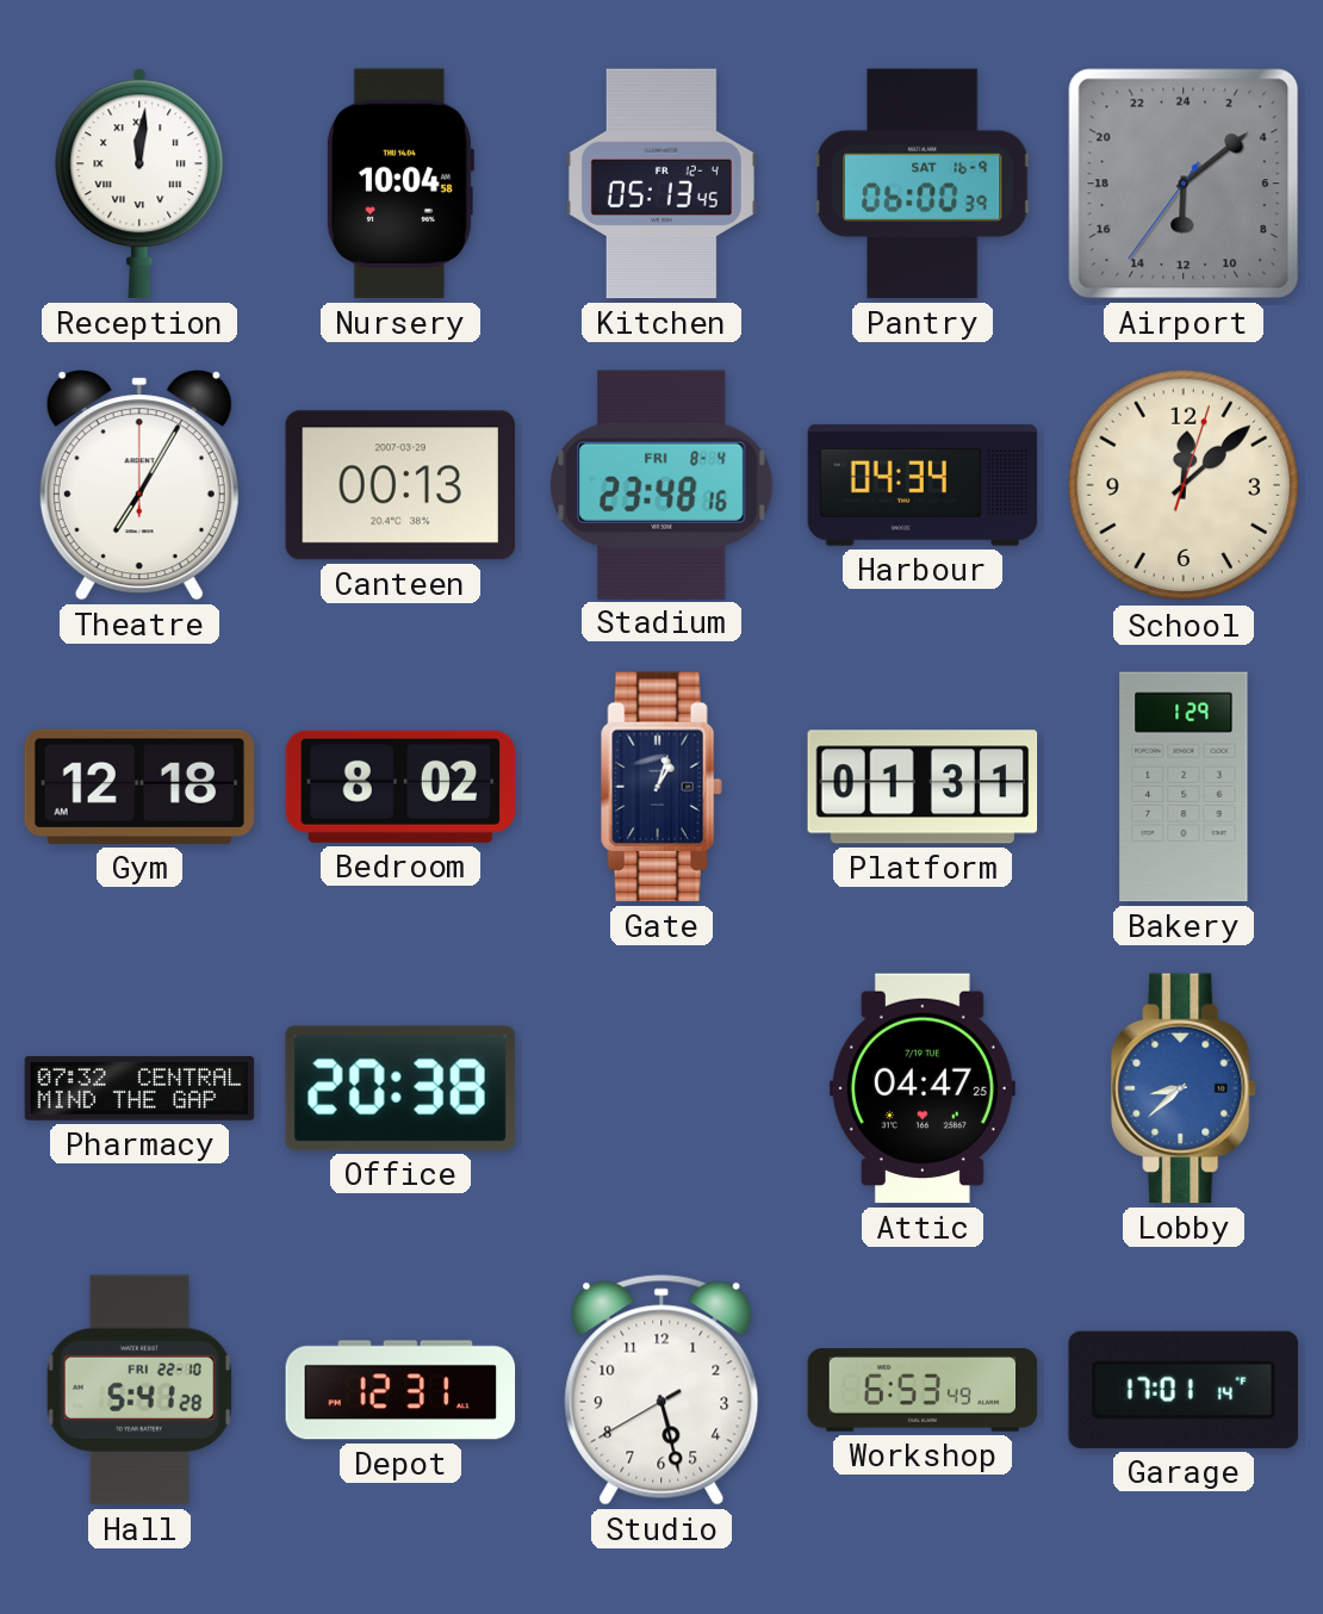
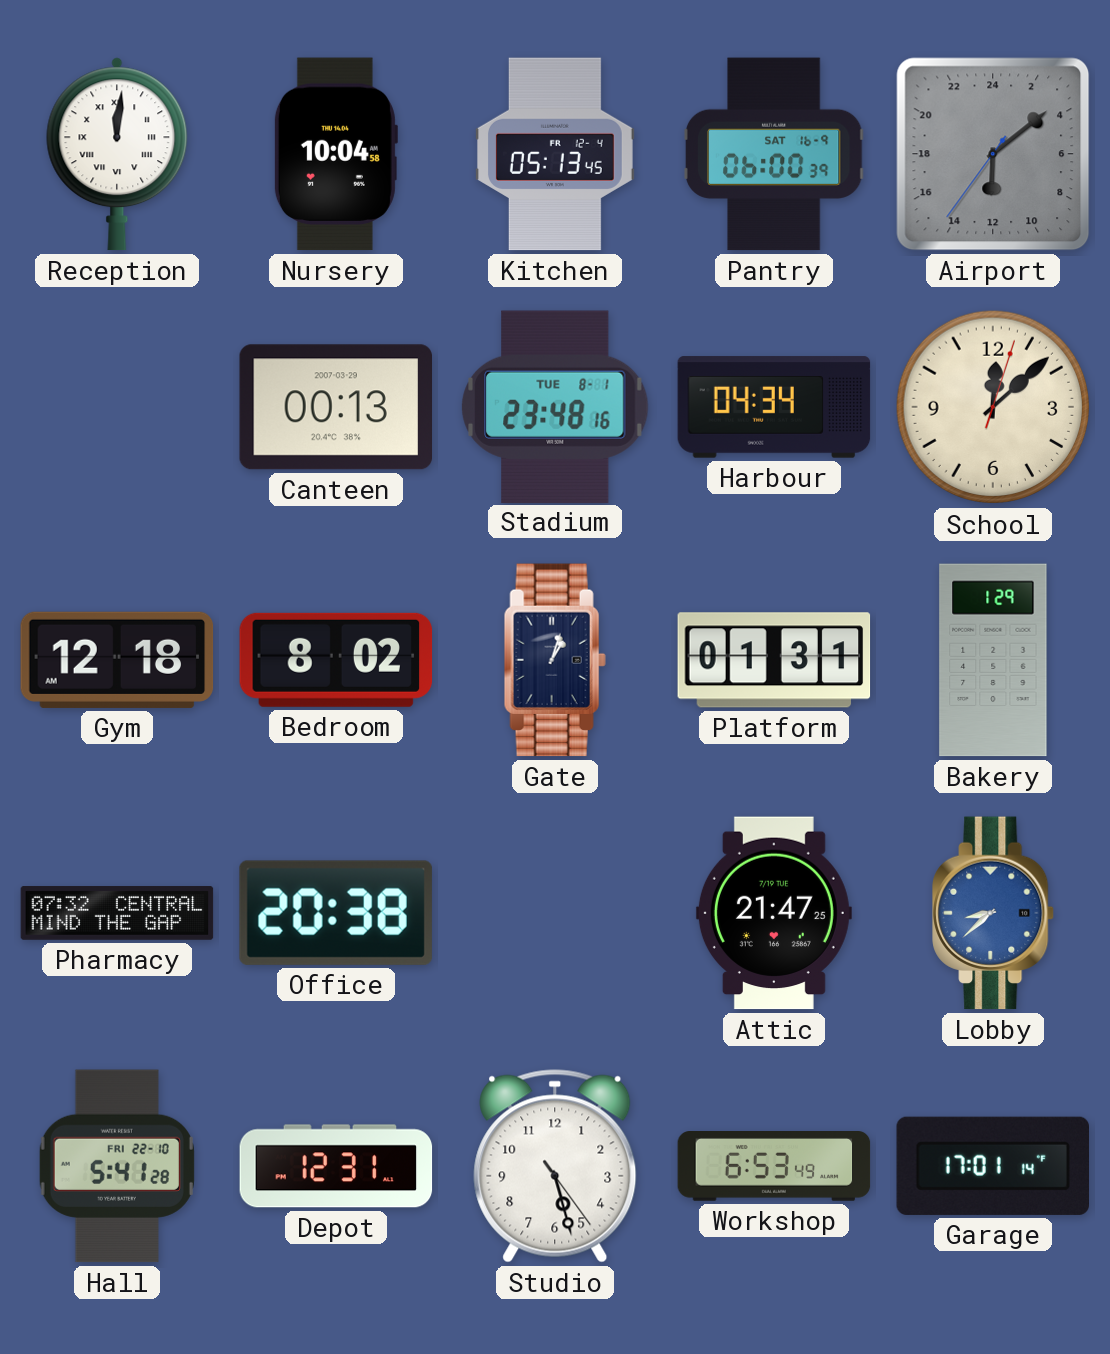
Theatre: 7:05 -> none (139, 485)
Stadium date: FRI 8-4 -> TUE 8-1 (555, 406)
Attic: 04:47 -> 21:47 (774, 913)
Studio: 5:27:40 -> 5:27:24 (555, 1166)
